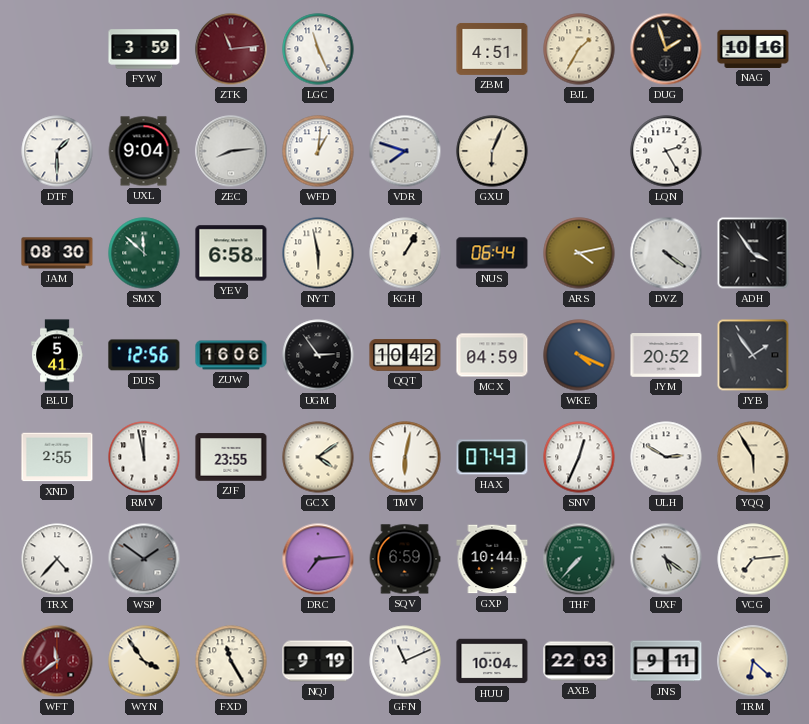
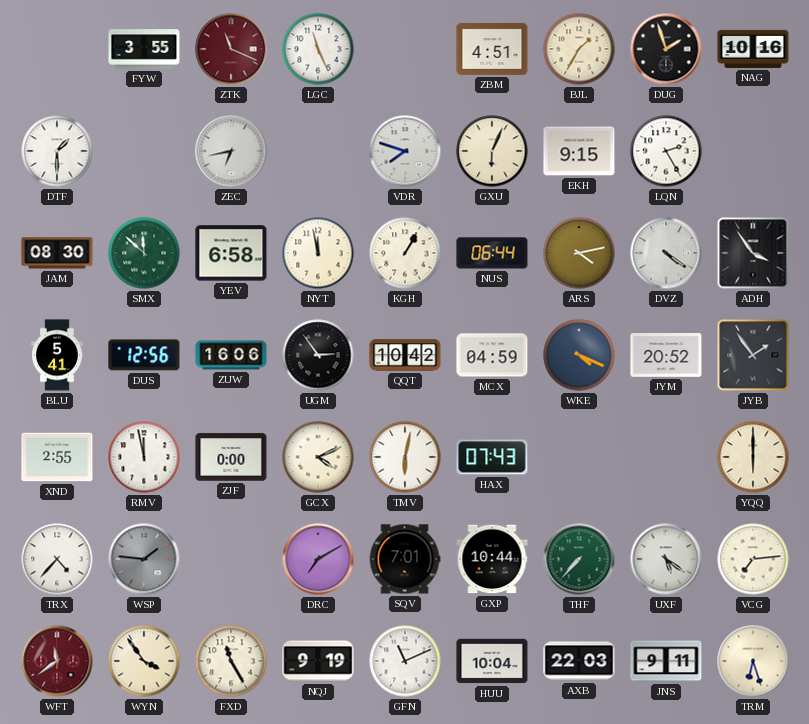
FYW: 3:59 -> 3:55 (144, 49)
ZTK: 11:14 -> 11:19 (231, 49)
UXL: 9:04 -> none (144, 151)
ZEC: 8:14 -> 6:43 (231, 151)
WFD: 1:01 -> none (318, 151)
EKH: none -> 9:15 (579, 151)
NYT: 5:58 -> 11:58 (318, 253)
ZJF: 23:55 -> 0:00 (231, 457)
GCX: 4:09 -> 4:11 (318, 457)
SNV: 12:34 -> none (579, 457)
ULH: 2:50 -> none (666, 457)
YQQ: 5:55 -> 6:00 (753, 457)
WSP: 1:51 -> 1:46 (144, 559)
DRC: 7:14 -> 7:10 (318, 559)
SQV: 6:59 -> 7:01 (405, 559)
TRM: 6:22 -> 6:27 (753, 661)
